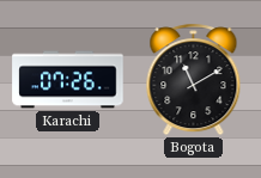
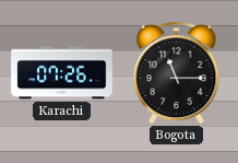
Bogota: 11:10 -> 11:15 (177, 73)
